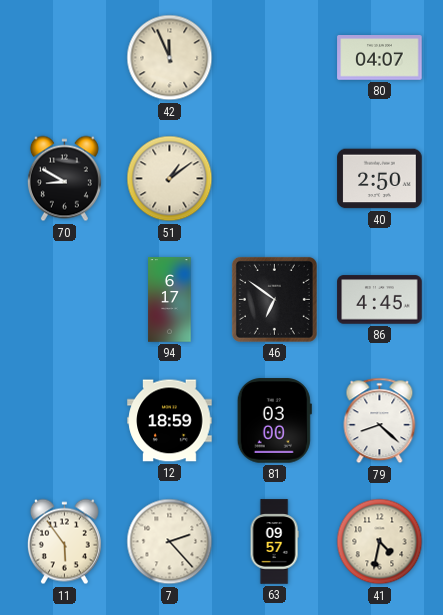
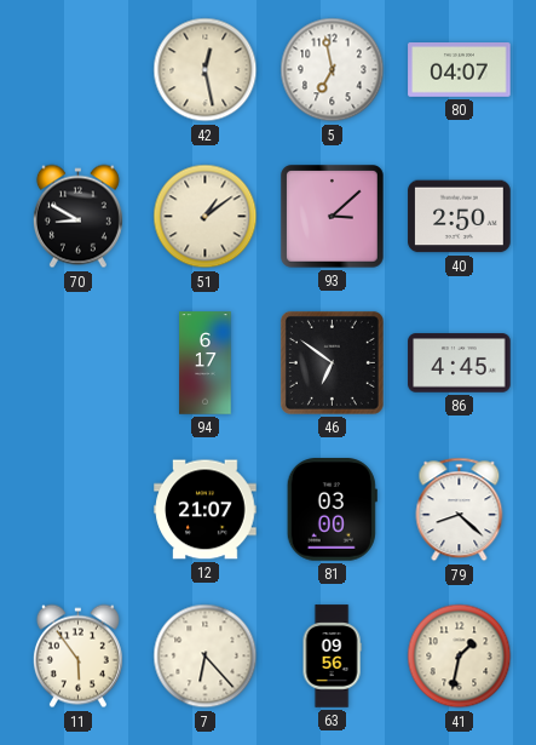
42: 11:56 -> 12:28 (206, 70)
5: none -> 6:58 (333, 70)
93: none -> 3:08 (333, 217)
12: 18:59 -> 21:07 (206, 510)
7: 2:23 -> 6:23 (206, 657)
63: 09:57 -> 09:56 (332, 657)
41: 4:32 -> 1:32 (460, 657)
